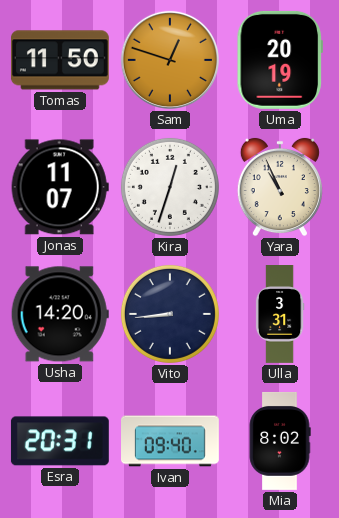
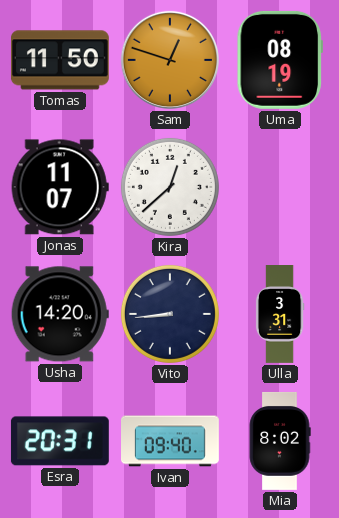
Uma: 20:19 -> 08:19 (279, 60)
Kira: 12:33 -> 12:38 (170, 187)
Yara: 10:56 -> none (280, 187)
